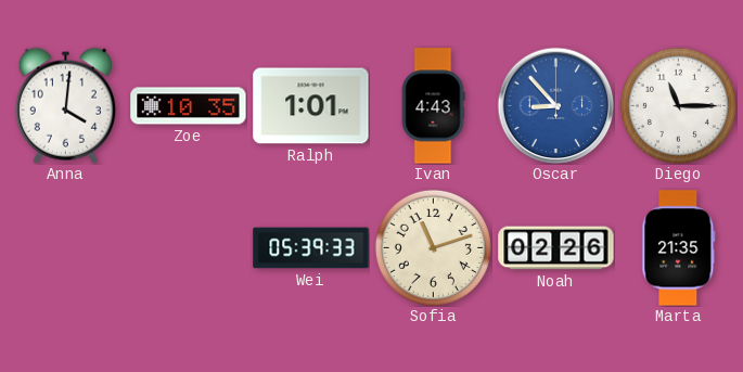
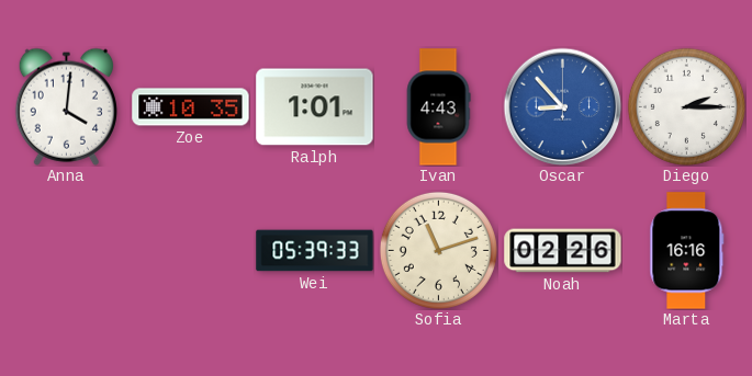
Diego: 11:15 -> 2:15 (686, 106)
Marta: 21:35 -> 16:16 (687, 251)
